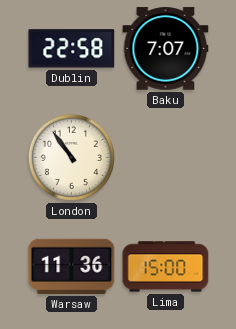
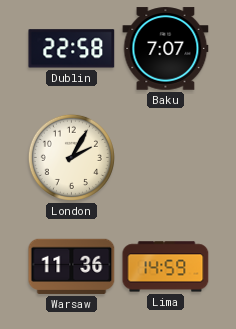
London: 10:54 -> 2:05 (71, 157)
Lima: 15:00 -> 14:59 (166, 267)
